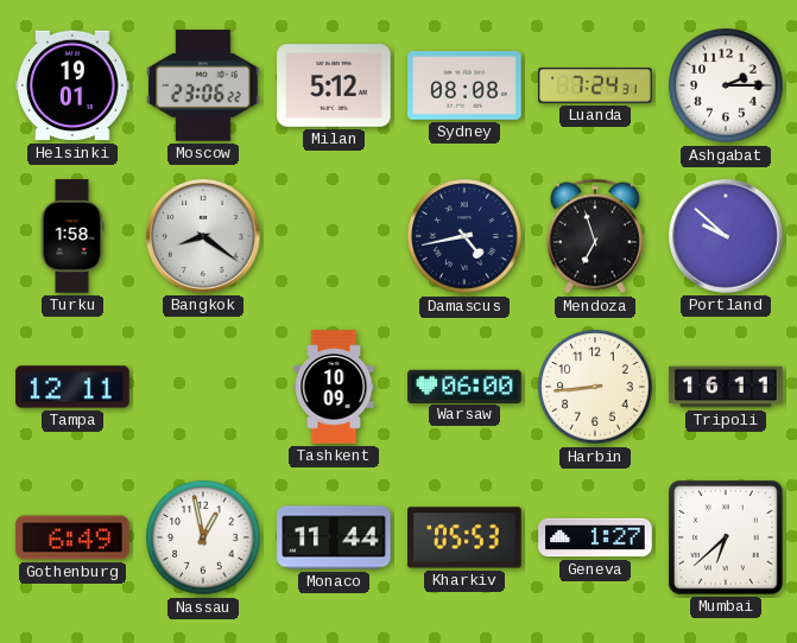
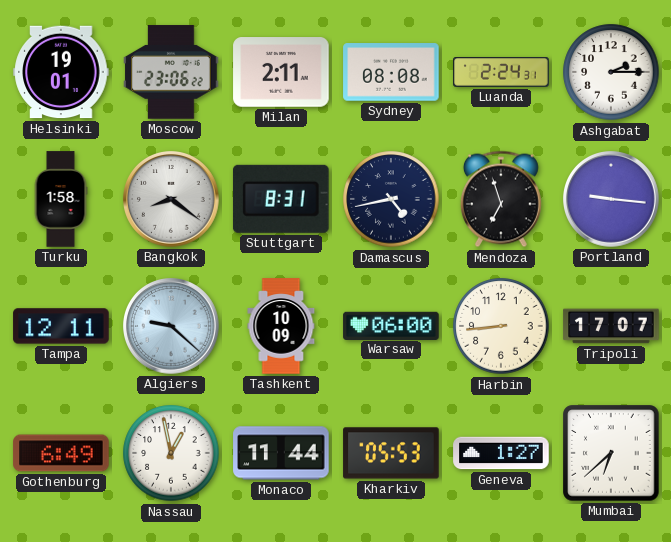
Milan: 5:12 -> 2:11 (281, 72)
Luanda: 7:24 -> 2:24 (501, 72)
Stuttgart: none -> 8:31 (281, 199)
Portland: 9:52 -> 9:16 (612, 200)
Algiers: none -> 9:22 (172, 327)
Tripoli: 16:11 -> 17:07 (611, 326)
